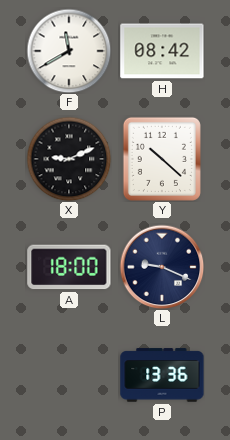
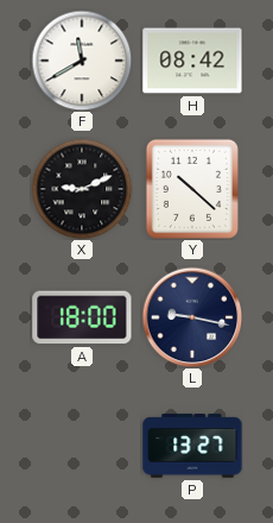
L: 9:19 -> 9:17 (192, 317)
P: 13:36 -> 13:27 (192, 446)
